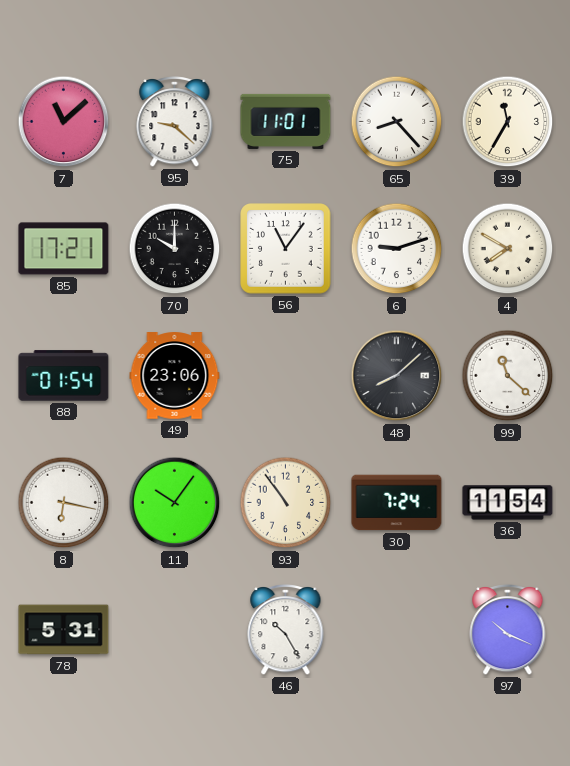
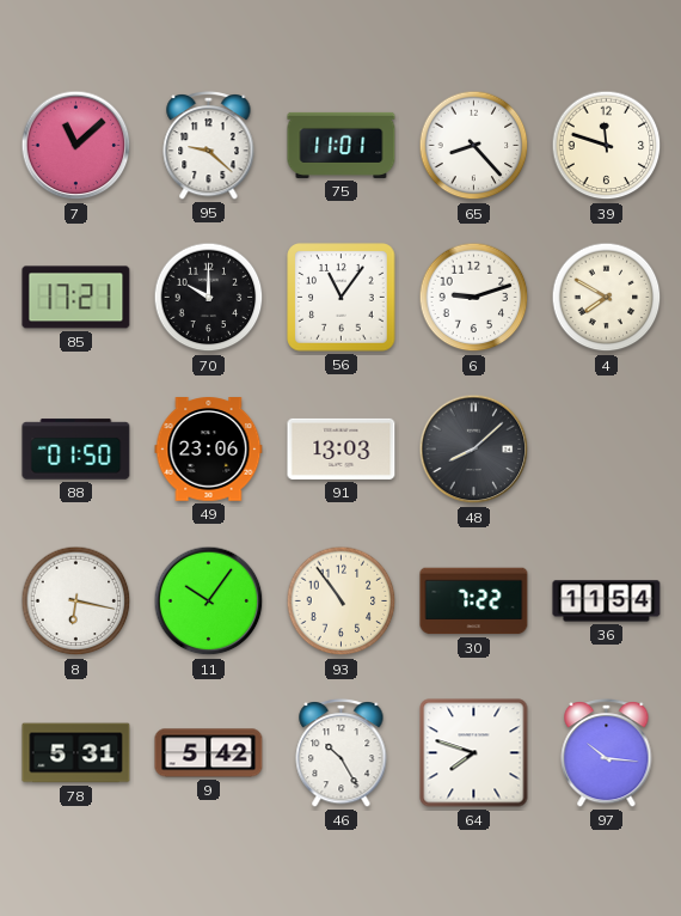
39: 11:35 -> 11:48 (607, 146)
88: 01:54 -> 01:50 (76, 450)
91: none -> 13:03 (342, 448)
99: 11:22 -> none (508, 376)
30: 7:24 -> 7:22 (474, 601)
9: none -> 5:42 (209, 753)
64: none -> 7:48 (474, 753)
97: 10:19 -> 10:16 (607, 752)
